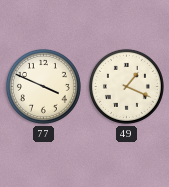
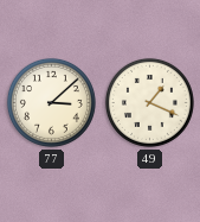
77: 3:49 -> 3:08 (51, 102)
